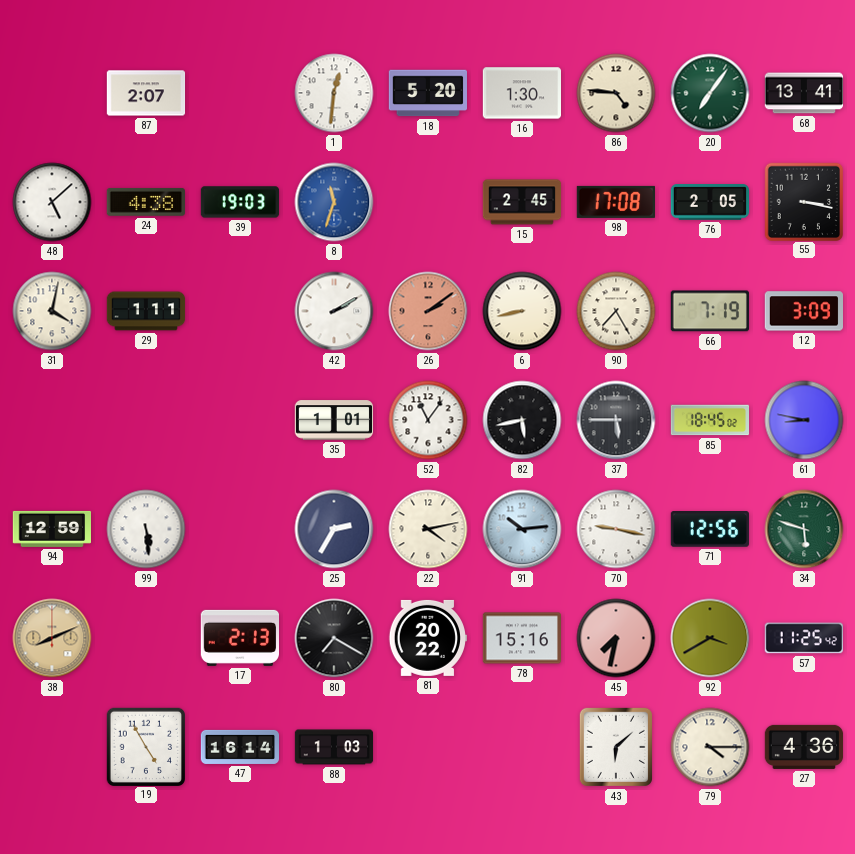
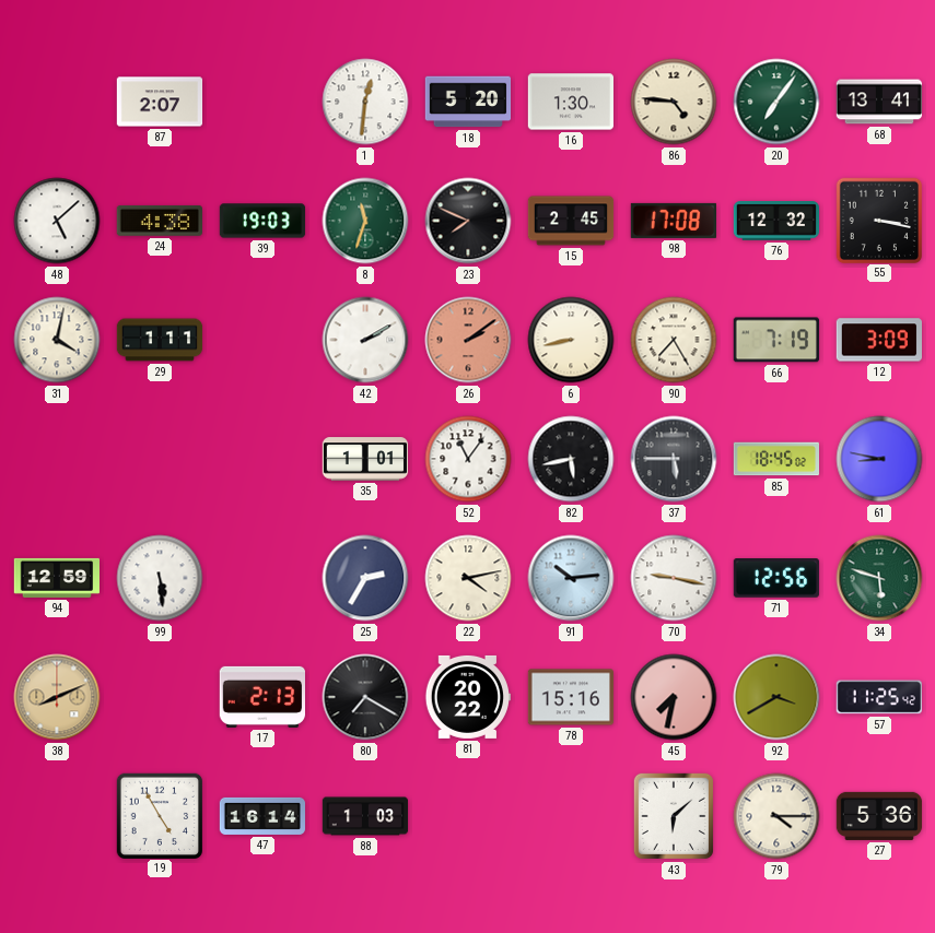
8 dial: blue -> green (365, 221)
23: none -> 7:49 (468, 221)
76: 2:05 -> 12:32 (776, 221)
27: 4:36 -> 5:36 (879, 816)
